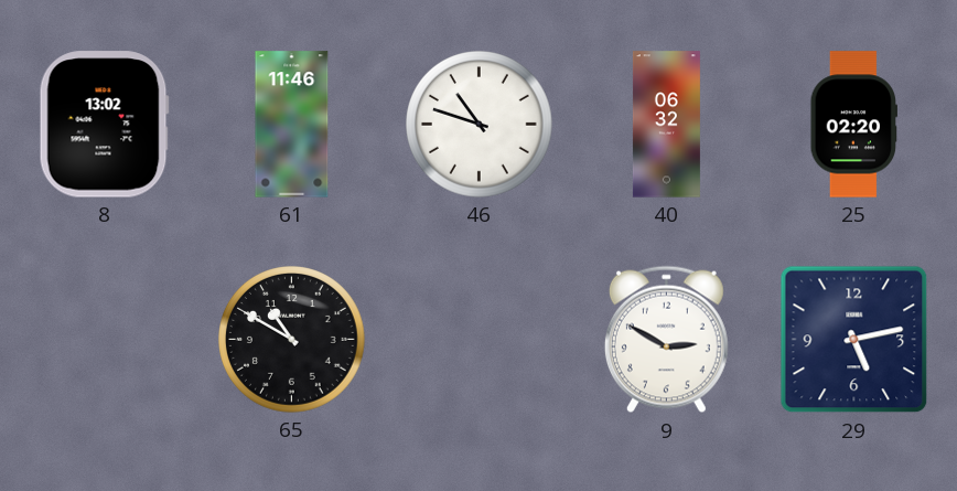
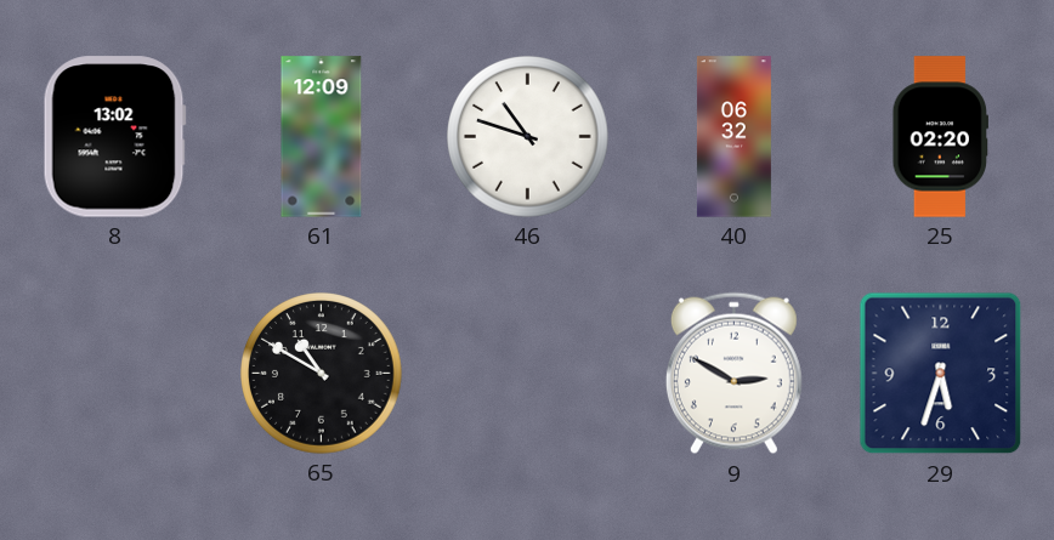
61: 11:46 -> 12:09 (322, 137)
29: 5:13 -> 5:33 (941, 374)
